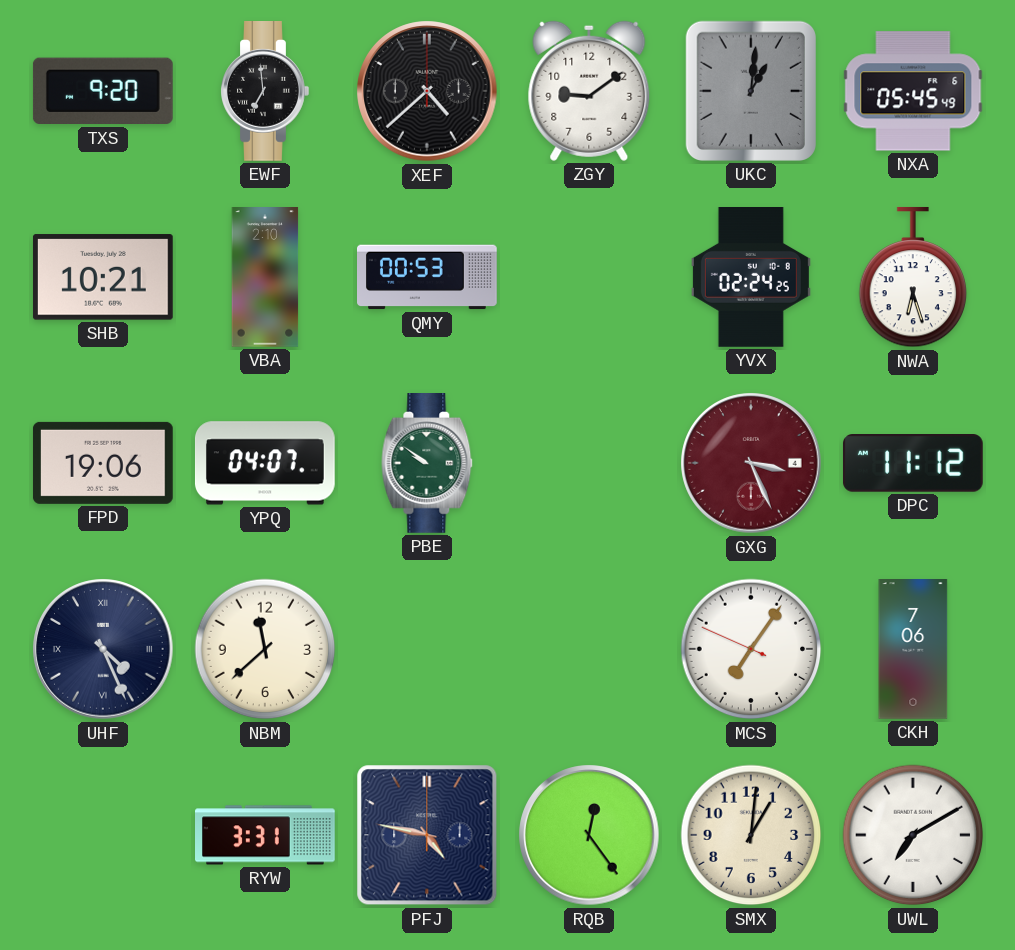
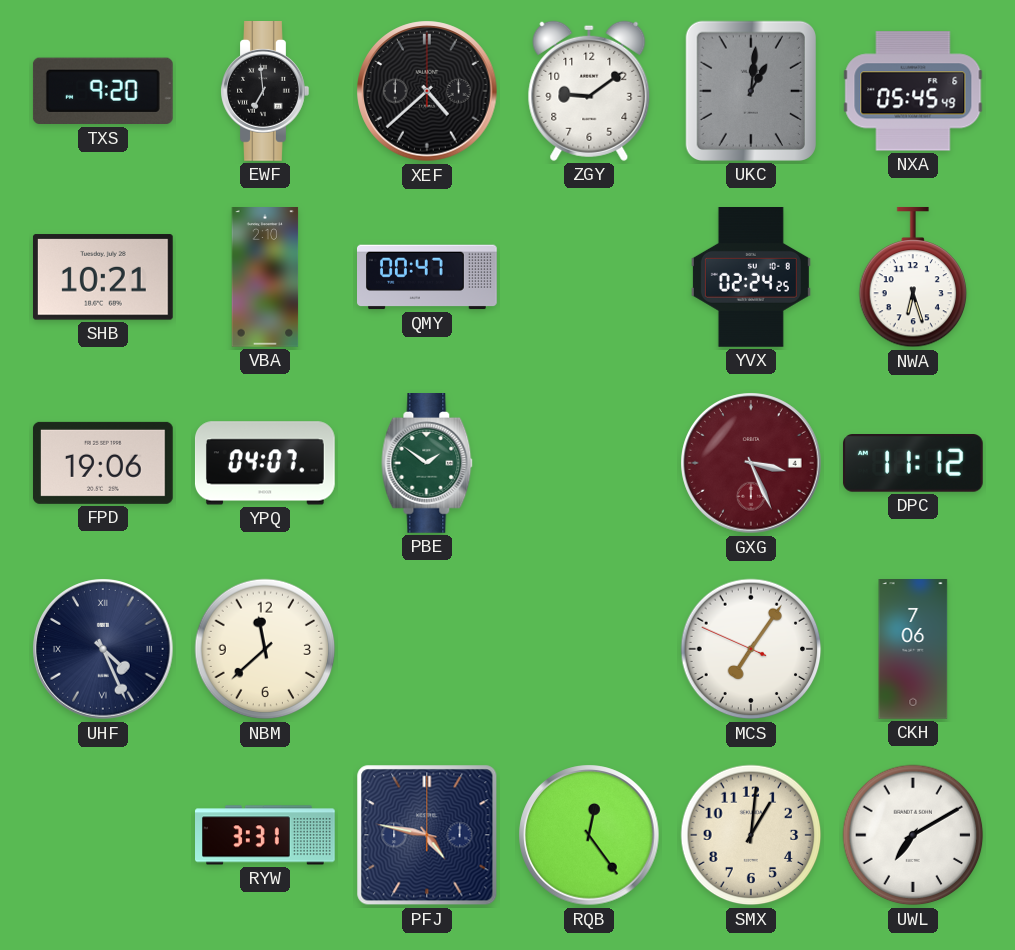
QMY: 00:53 -> 00:47 (428, 277)
PBE: 9:51 -> 1:51 (427, 464)
